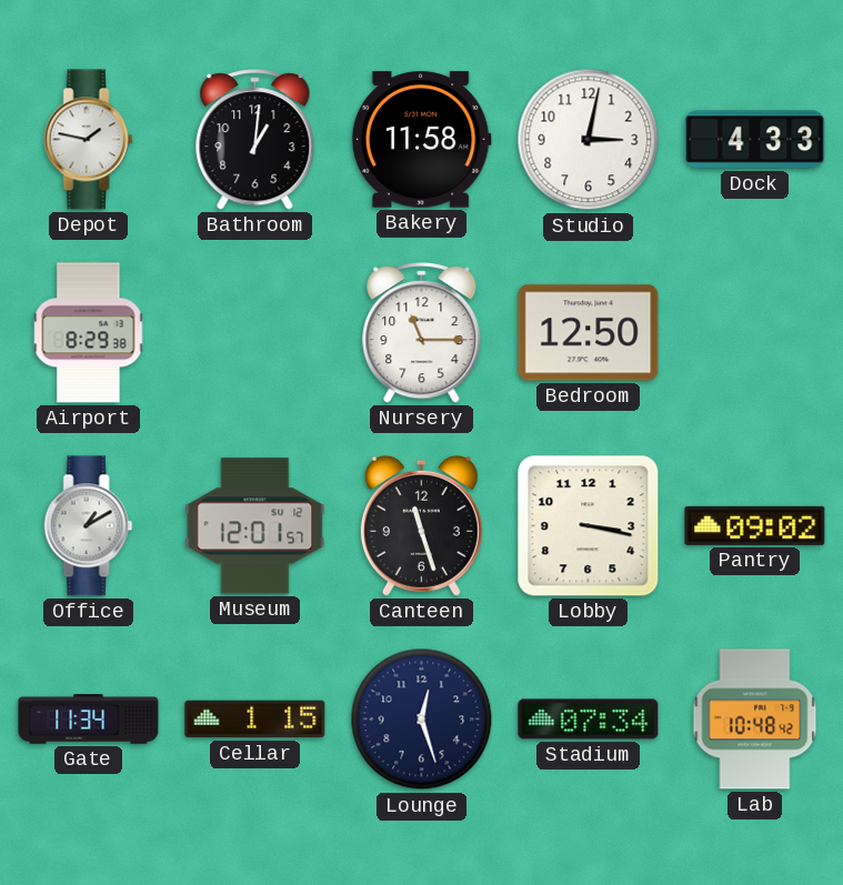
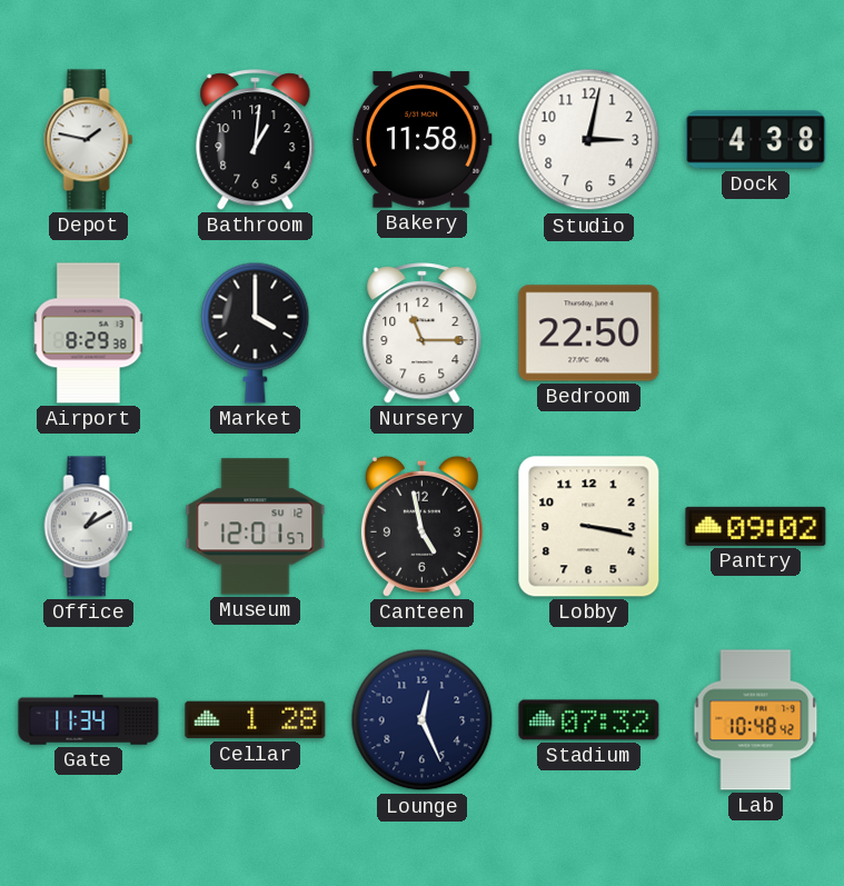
Dock: 4:33 -> 4:38 (756, 140)
Market: none -> 4:00 (256, 332)
Bedroom: 12:50 -> 22:50 (589, 334)
Canteen: 11:27 -> 4:58 (421, 526)
Cellar: 1:15 -> 1:28 (256, 720)
Lounge: 12:27 -> 12:26 (423, 720)
Stadium: 07:34 -> 07:32 (589, 720)
